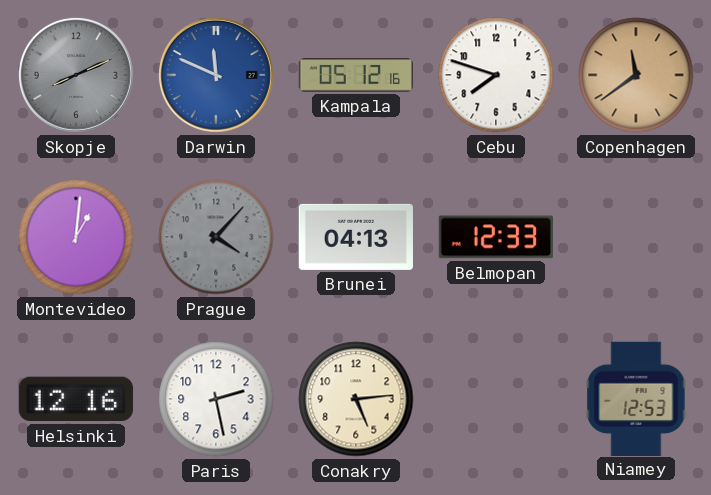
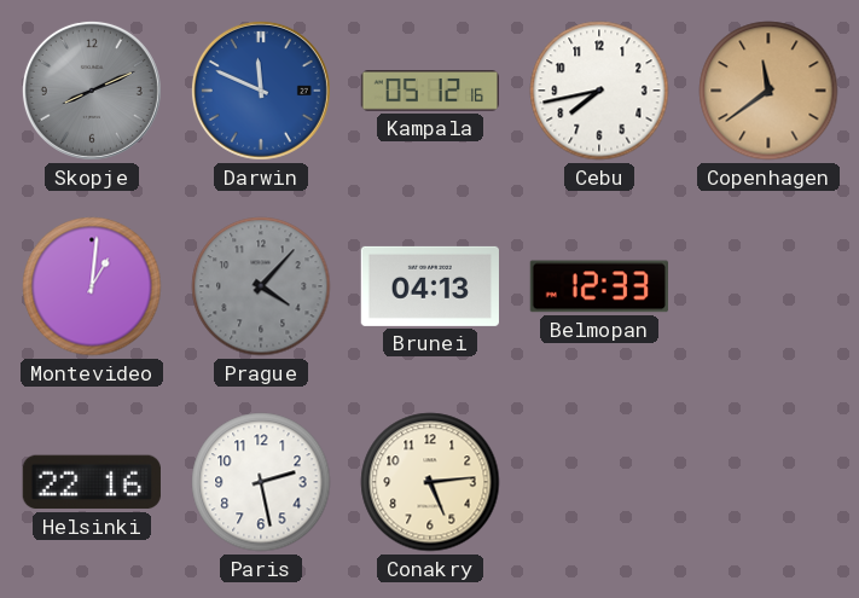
Cebu: 7:48 -> 7:43 (599, 91)
Helsinki: 12:16 -> 22:16 (92, 482)
Niamey: 12:53 -> none (636, 398)
